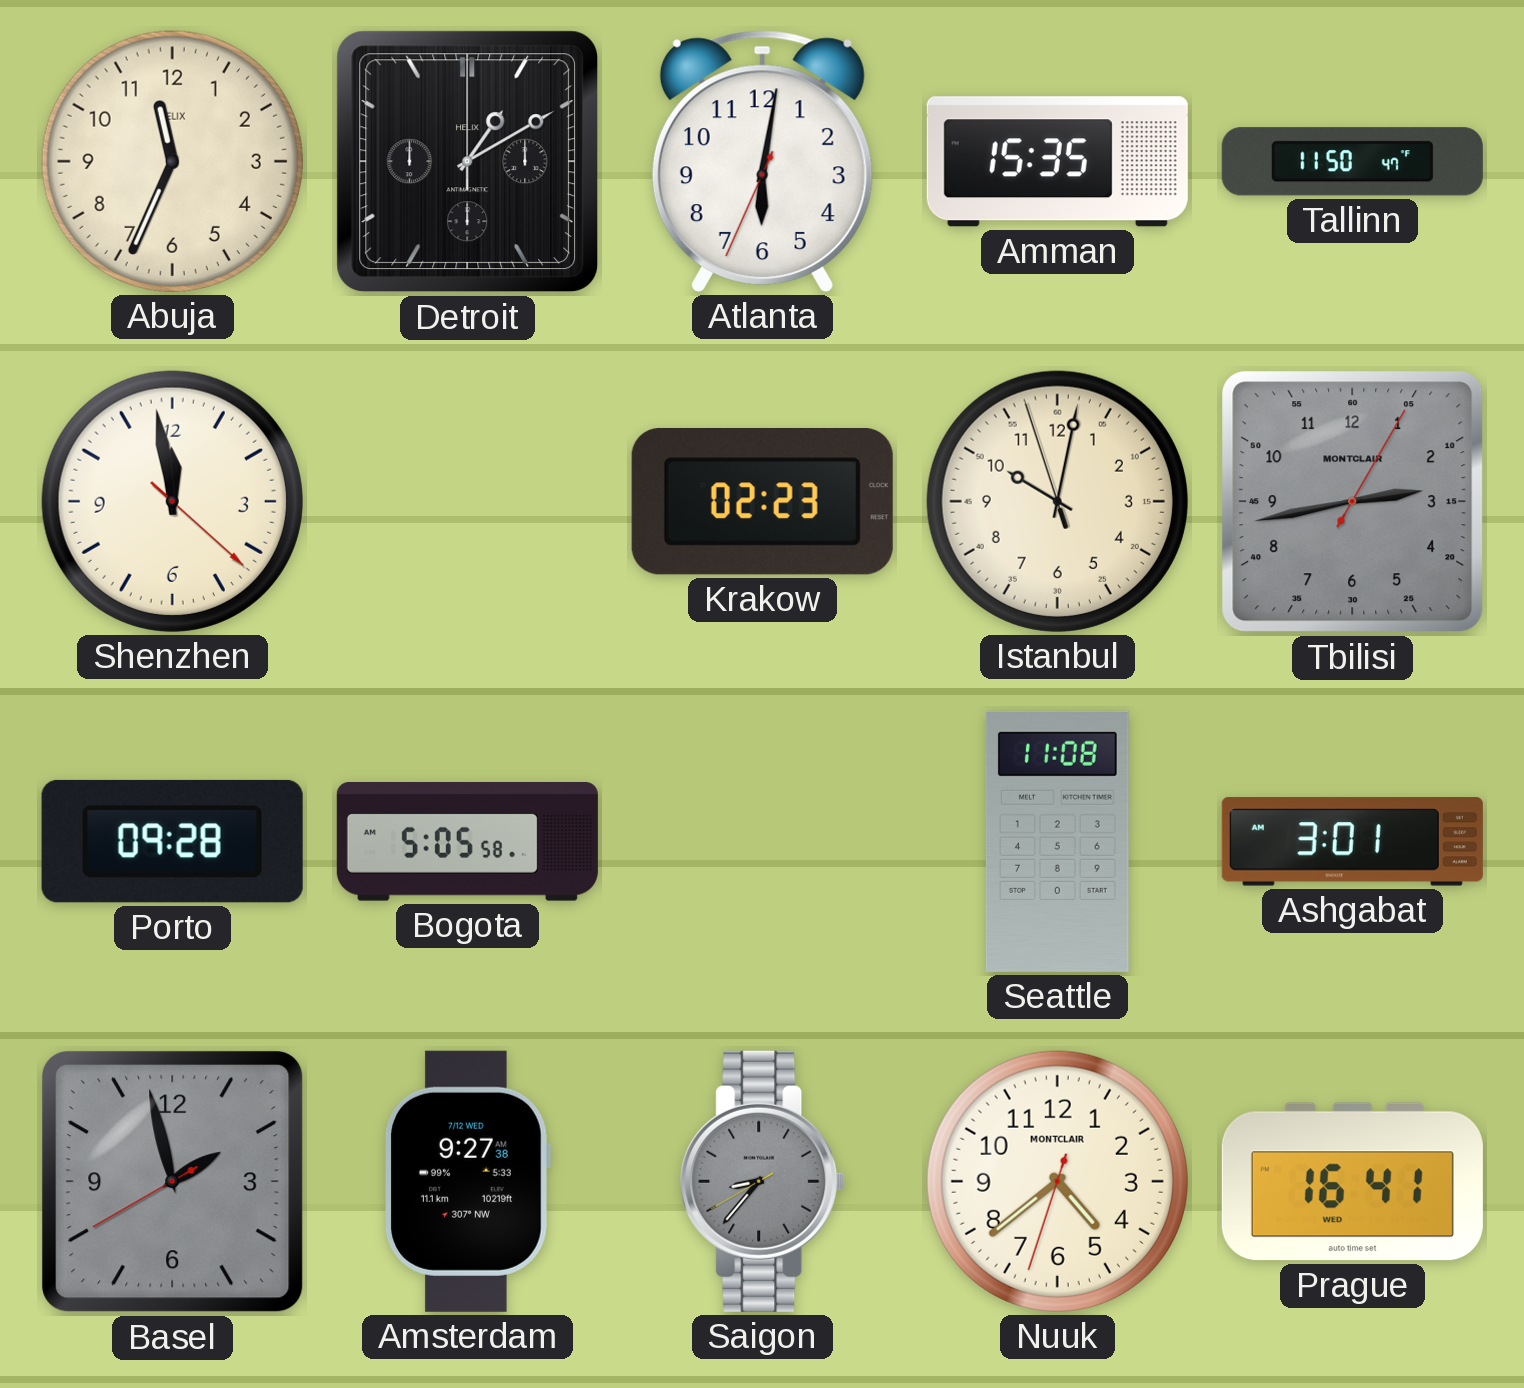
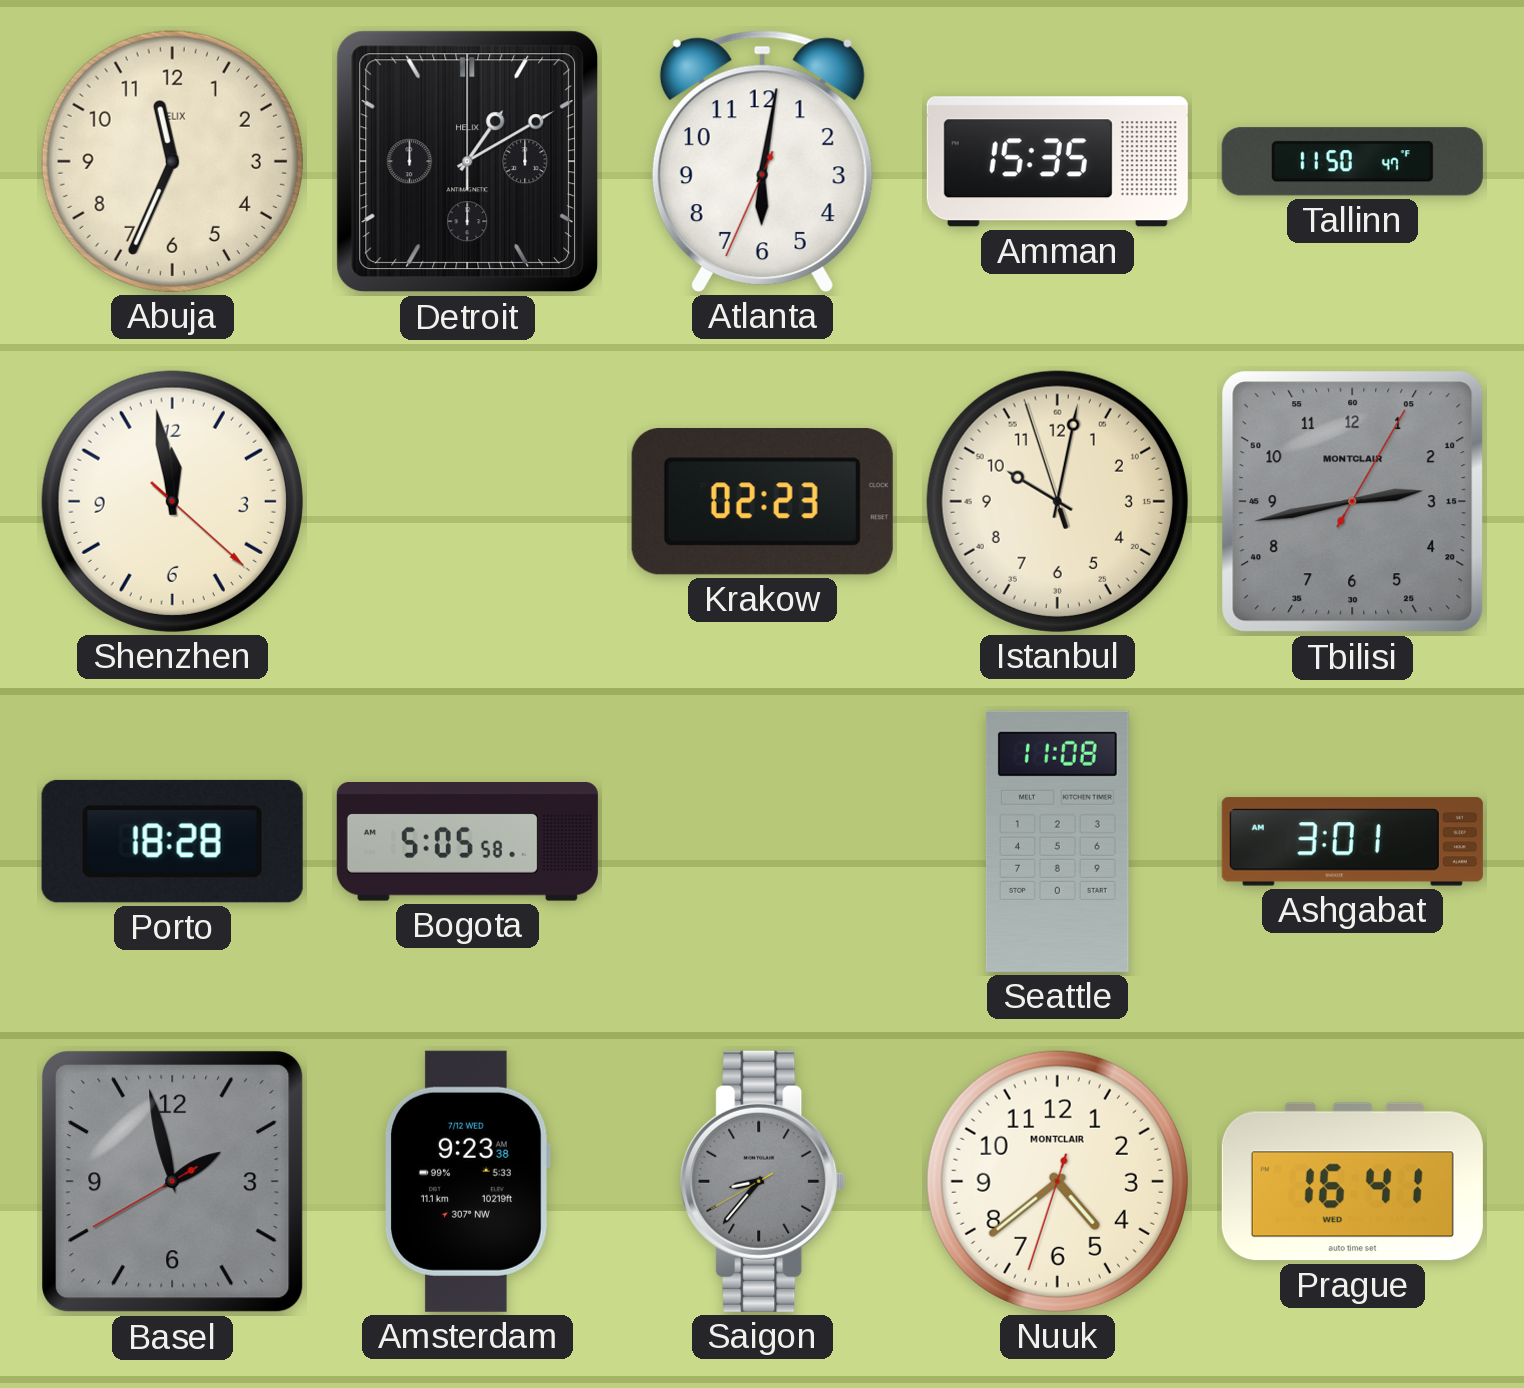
Porto: 09:28 -> 18:28 (172, 841)
Amsterdam: 9:27 -> 9:23 (467, 1181)
